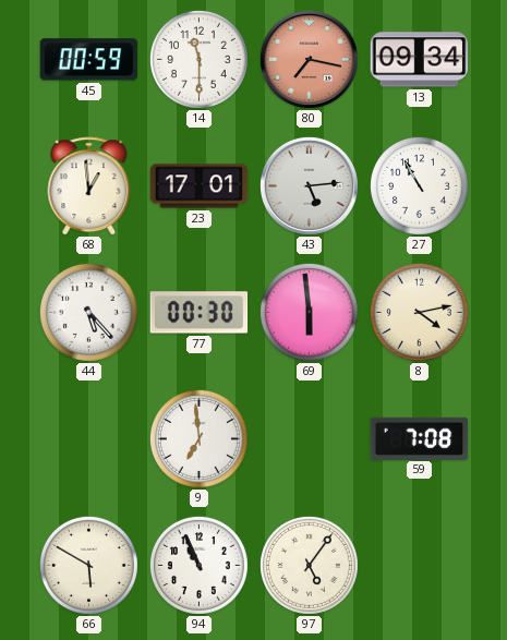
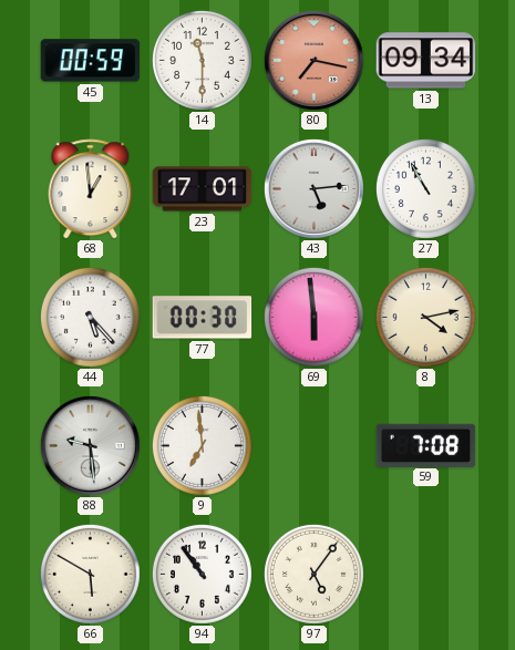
88: none -> 9:29 (90, 445)
94: 10:56 -> 10:54 (202, 574)
